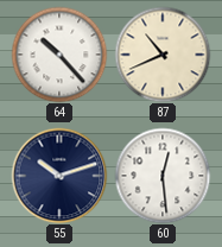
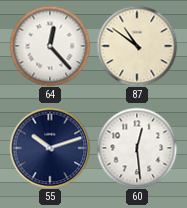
64: 10:23 -> 12:23 (50, 46)
87: 10:41 -> 10:51 (137, 46)
